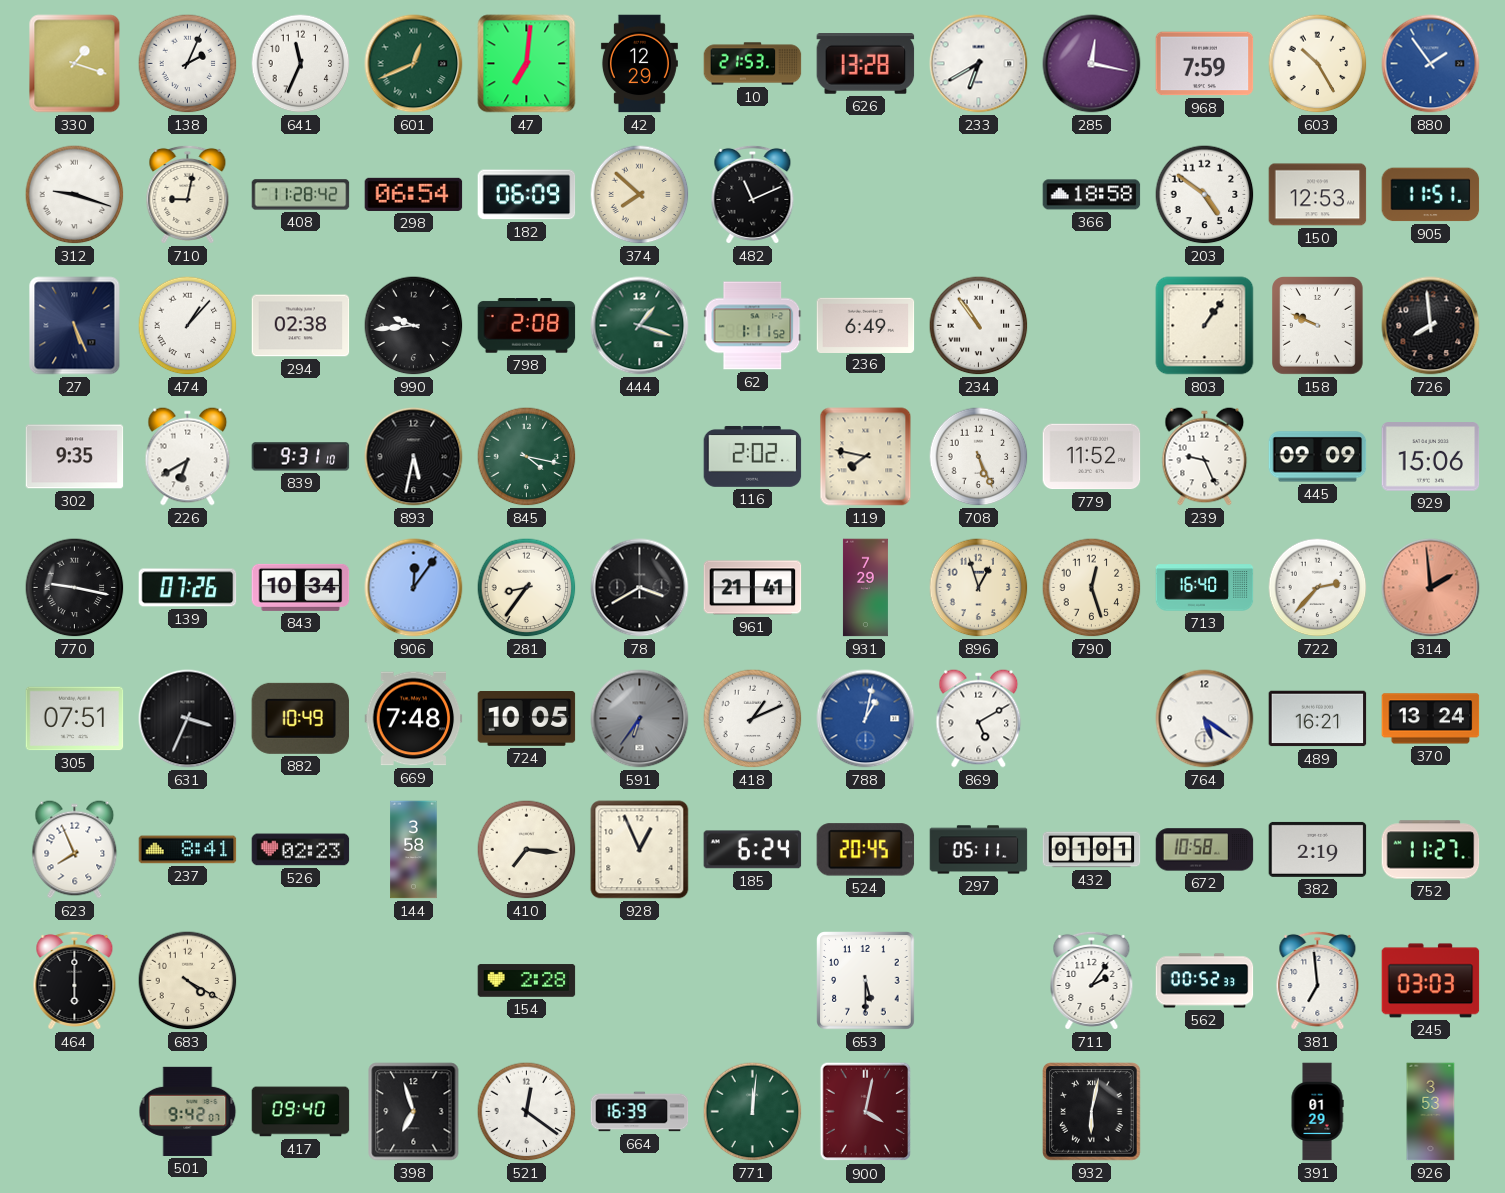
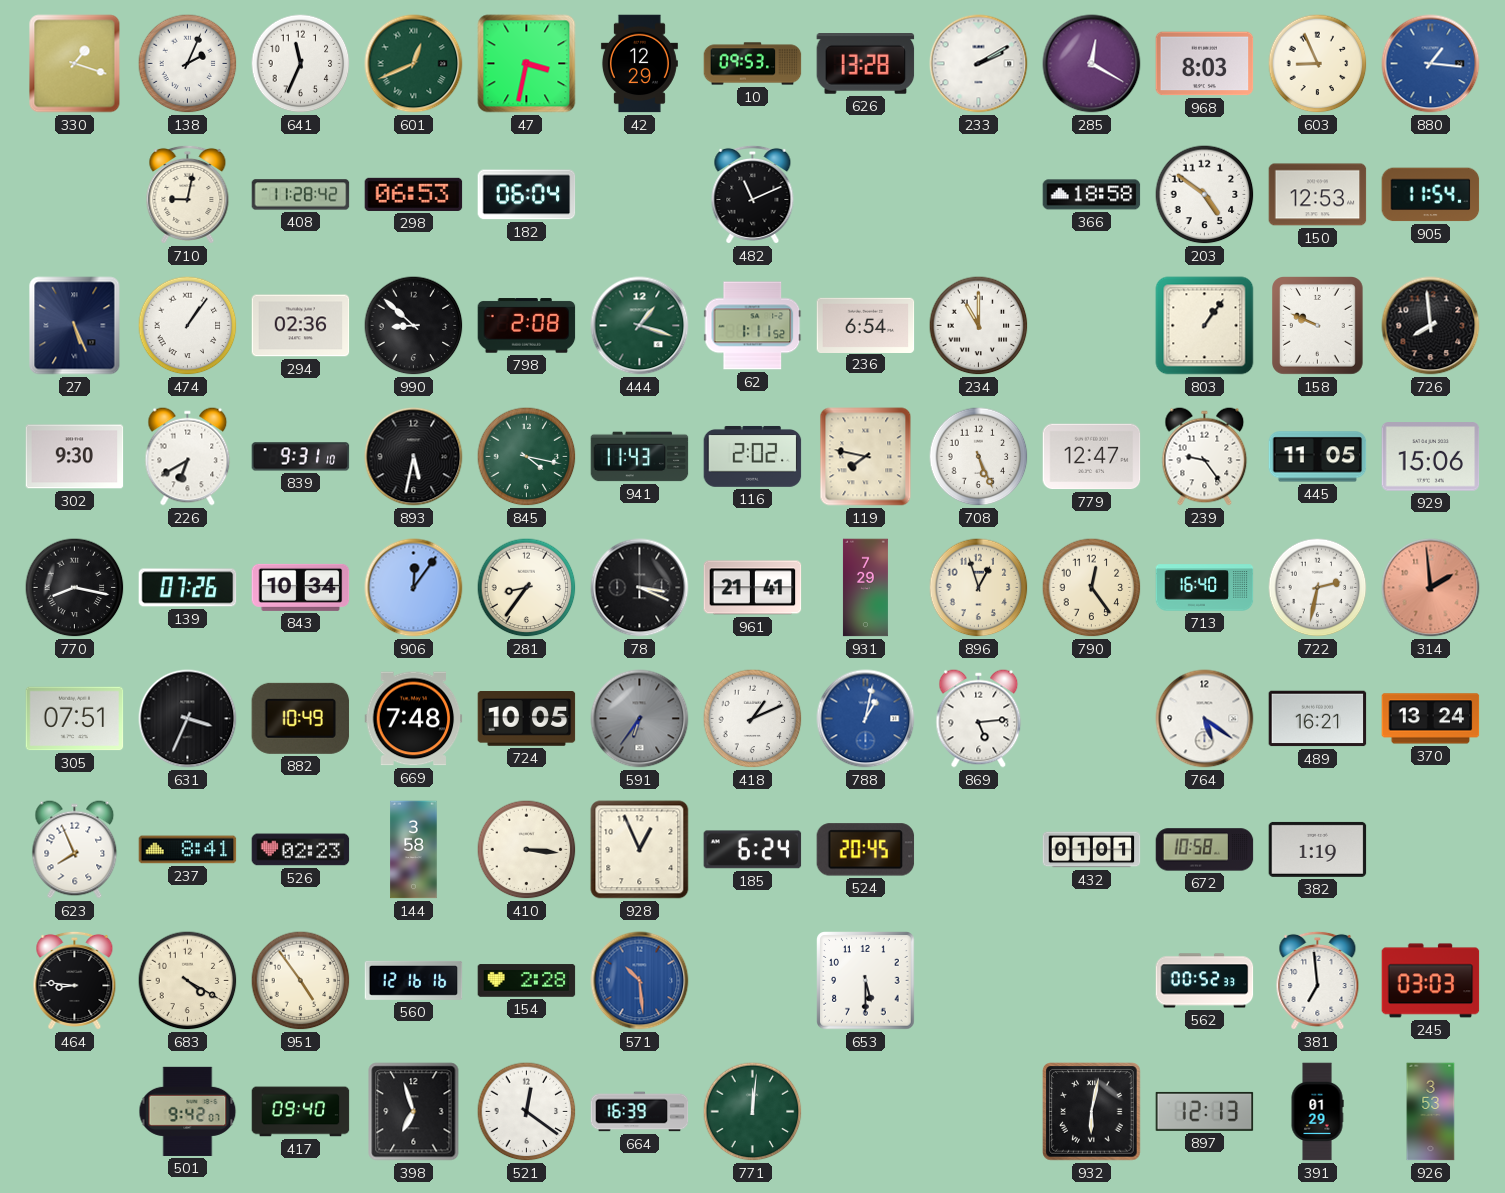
47: 7:01 -> 3:32 (527, 64)
10: 21:53 -> 09:53 (753, 64)
233: 6:40 -> 2:10 (979, 64)
285: 12:17 -> 12:20 (1092, 64)
968: 7:59 -> 8:03 (1205, 64)
603: 10:25 -> 8:56 (1318, 64)
880: 1:54 -> 1:16 (1431, 64)
312: 9:18 -> none (75, 195)
298: 06:54 -> 06:53 (414, 194)
182: 06:09 -> 06:04 (527, 195)
374: 7:52 -> none (640, 195)
905: 11:51 -> 11:54 (1431, 195)
474: 1:07 -> 1:06 (188, 326)
294: 02:38 -> 02:36 (301, 326)
990: 9:44 -> 8:52 (414, 326)
236: 6:49 -> 6:54 (866, 325)
234: 10:54 -> 11:00 (979, 326)
302: 9:35 -> 9:30 (75, 457)
941: none -> 11:43 (640, 457)
779: 11:52 -> 12:47 (1092, 457)
239: 9:26 -> 9:24 (1205, 457)
445: 09:09 -> 11:05 (1318, 457)
770: 9:17 -> 8:17 (75, 588)
78: 3:40 -> 3:19 (640, 588)
790: 12:27 -> 12:24 (1092, 588)
722: 2:37 -> 2:32 (1318, 588)
869: 5:10 -> 5:14 (979, 719)
410: 7:16 -> 3:16 (527, 850)
297: 05:11 -> none (979, 850)
382: 2:19 -> 1:19 (1318, 849)
752: 11:27 -> none (1431, 850)
464: 6:00 -> 8:46 (75, 980)
951: none -> 4:54 (301, 981)
560: none -> 12:16 (414, 980)
571: none -> 10:29 (640, 981)
711: 2:06 -> none (1092, 980)
900: 4:02 -> none (866, 1112)
897: none -> 12:13 (1205, 1111)
